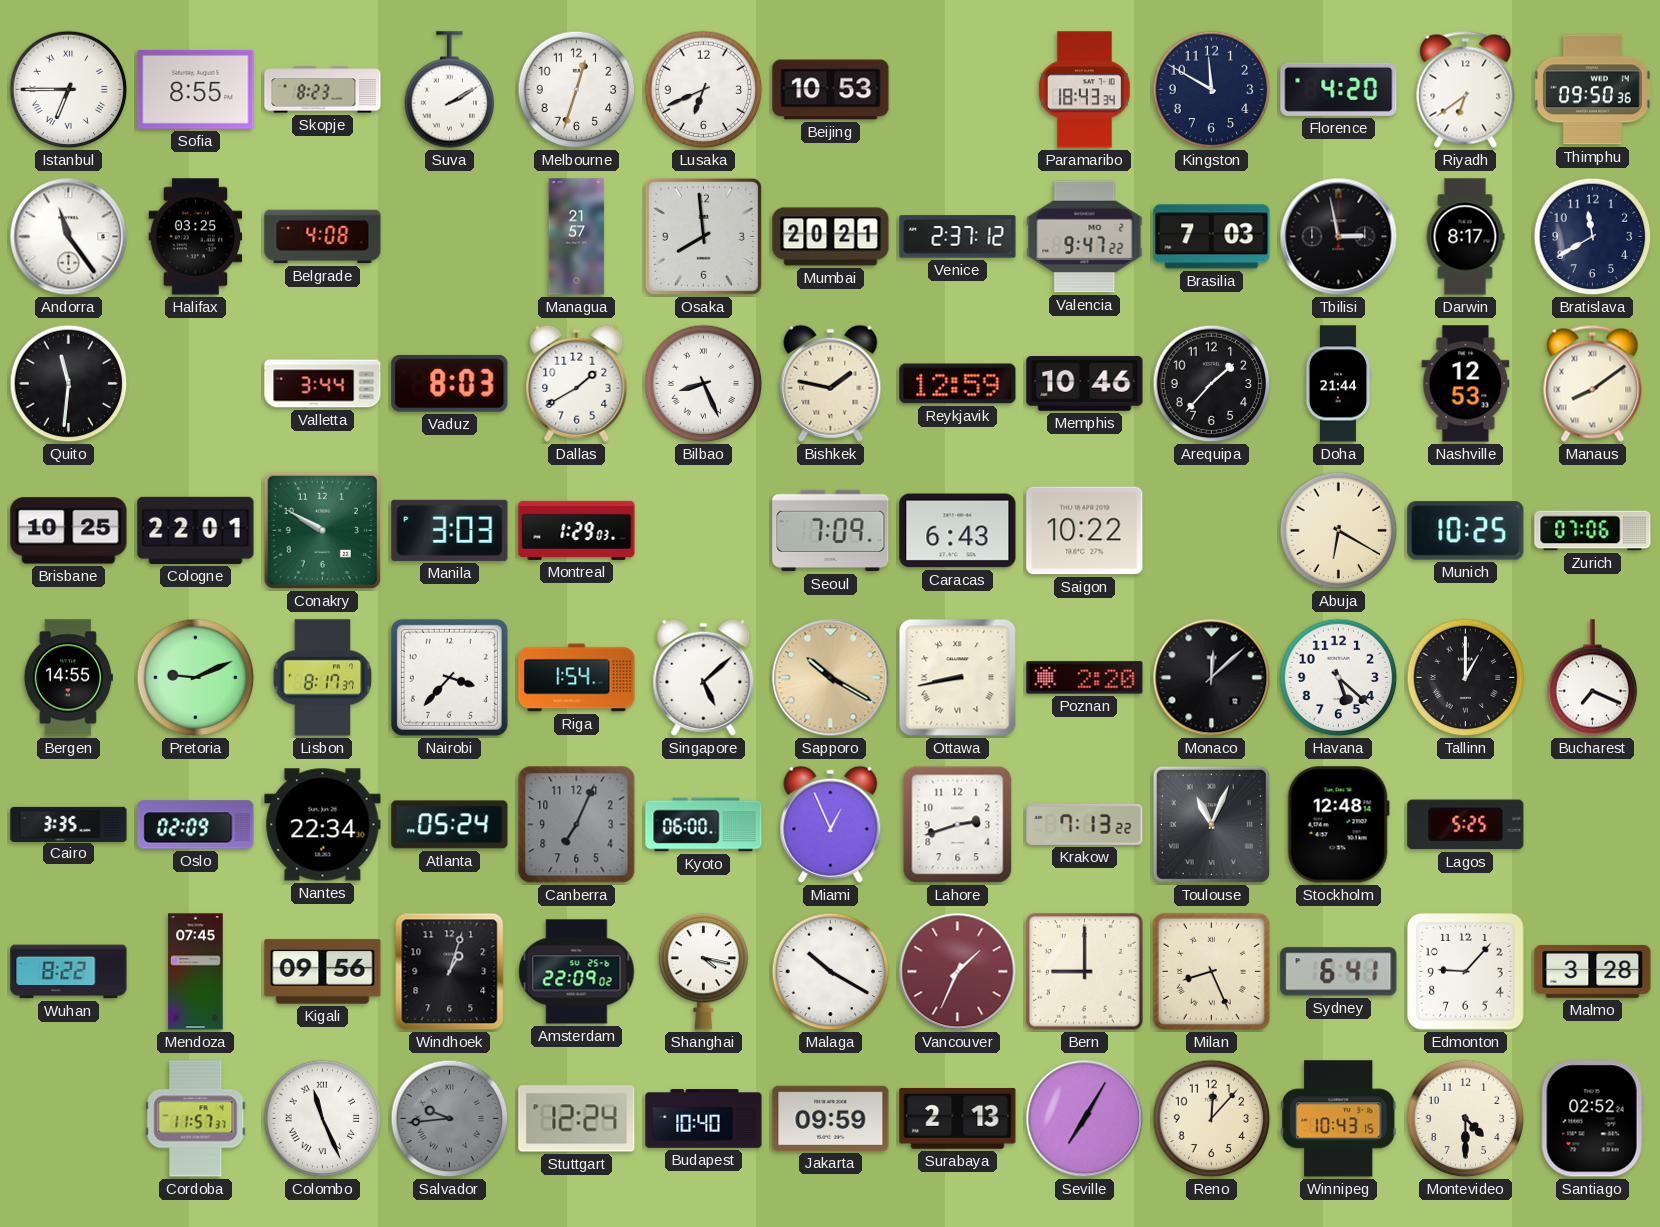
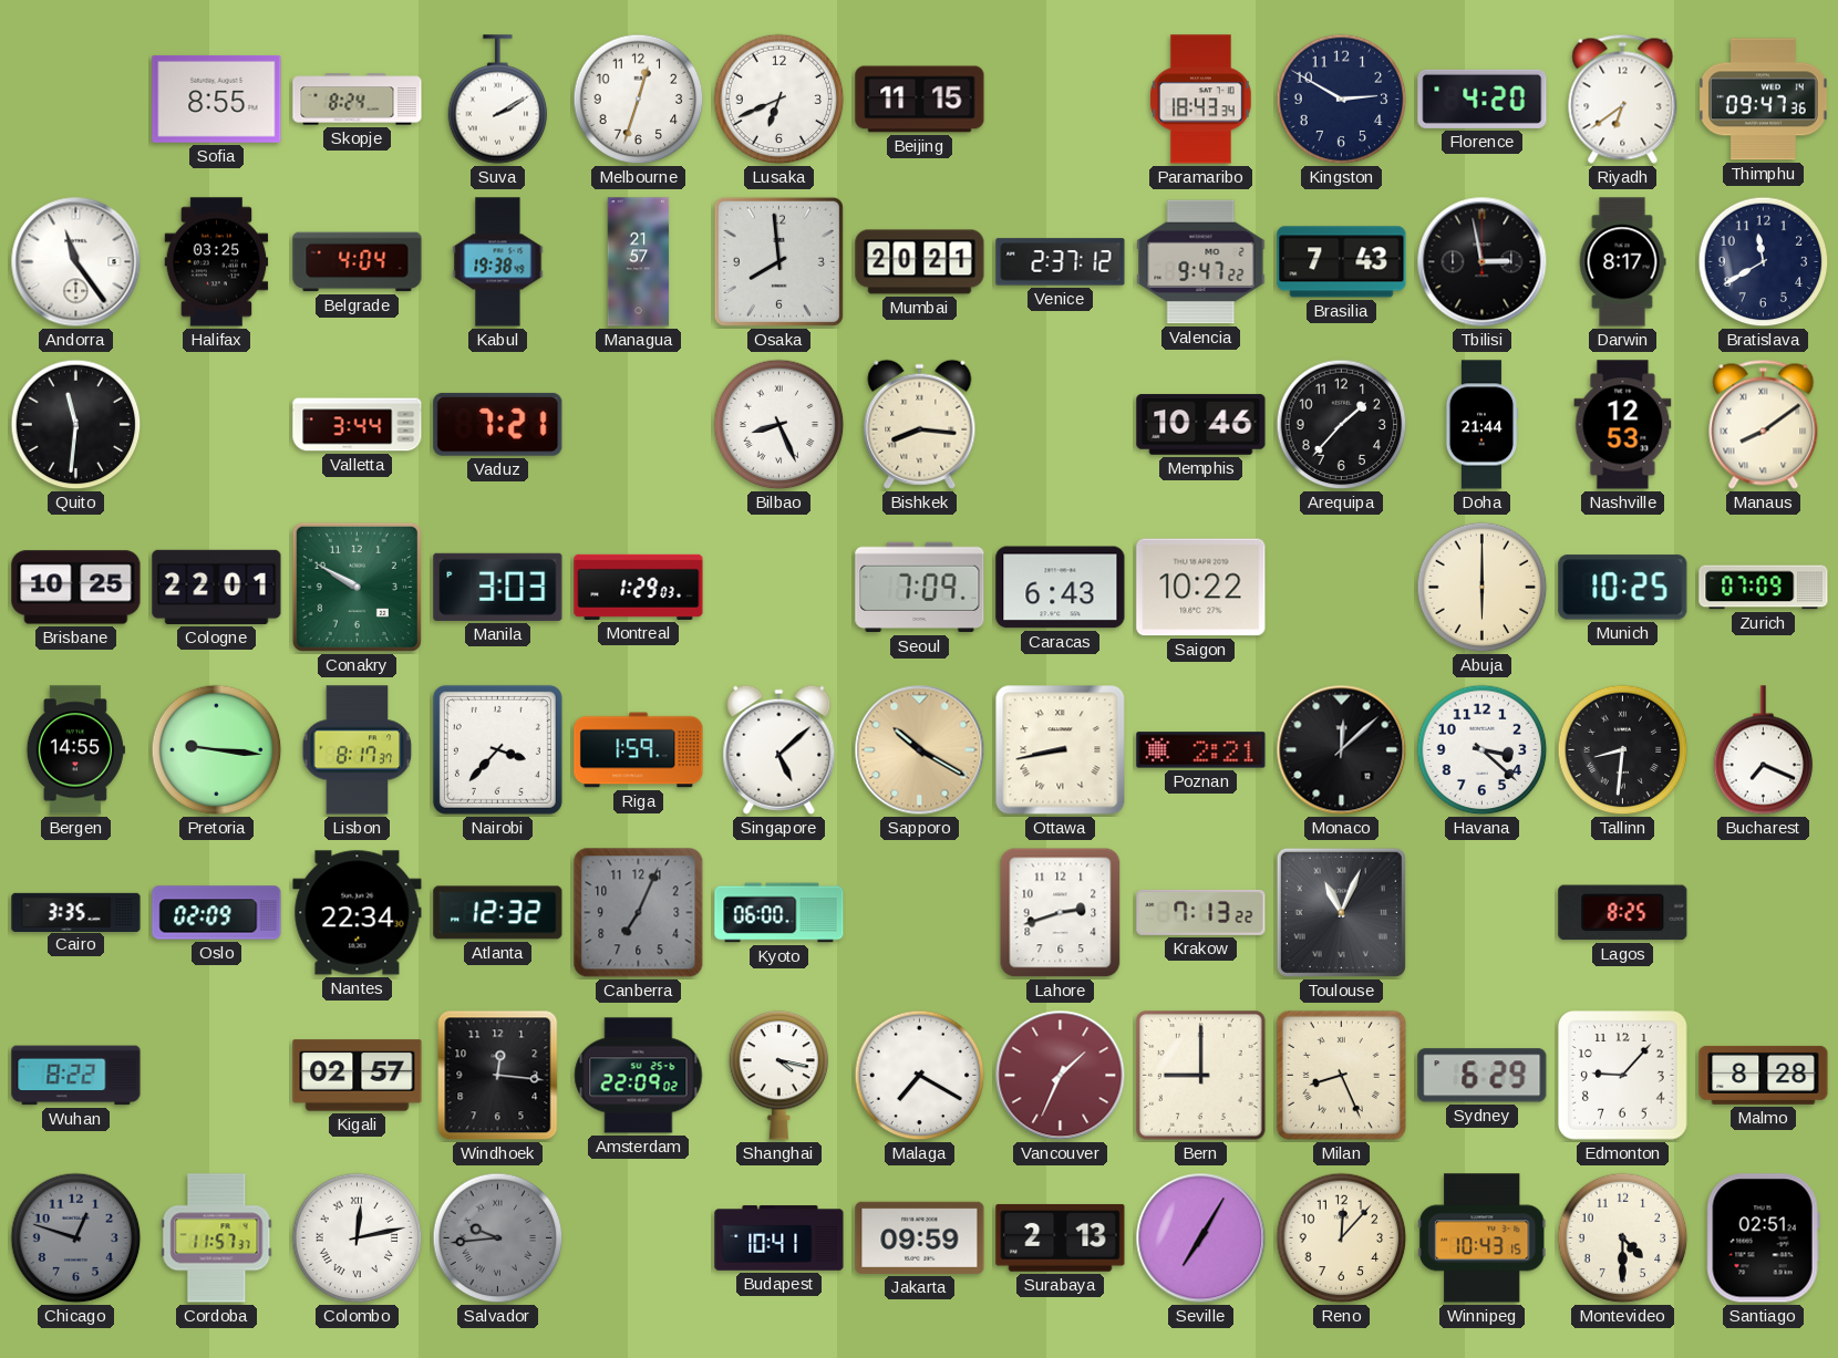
Istanbul: 6:45 -> none (69, 90)
Skopje: 8:23 -> 8:24 (358, 100)
Beijing: 10:53 -> 11:15 (920, 100)
Kingston: 11:50 -> 2:50 (1342, 100)
Thimphu: 09:50 -> 09:47 (1763, 100)
Belgrade: 4:08 -> 4:04 (358, 262)
Kabul: none -> 19:38 (498, 262)
Brasilia: 7:03 -> 7:43 (1342, 262)
Vaduz: 8:03 -> 7:21 (498, 424)
Dallas: 1:40 -> none (577, 383)
Bishkek: 1:47 -> 8:16 (920, 424)
Reykjavik: 12:59 -> none (958, 384)
Abuja: 6:20 -> 6:00 (1483, 588)
Zurich: 07:06 -> 07:09 (1764, 588)
Pretoria: 9:11 -> 9:16 (217, 750)
Riga: 1:54 -> 1:59 (639, 750)
Poznan: 2:20 -> 2:21 (1201, 750)
Havana: 5:22 -> 3:22 (1483, 750)
Tallinn: 1:00 -> 8:31 (1623, 750)
Atlanta: 05:24 -> 12:32 (498, 913)
Miami: 12:56 -> none (831, 824)
Stockholm: 12:48 -> none (1338, 825)
Lagos: 5:25 -> 8:25 (1623, 913)
Mendoza: 07:45 -> none (196, 972)
Kigali: 09:56 -> 02:57 (358, 1076)
Windhoek: 1:03 -> 12:16 (498, 1076)
Malaga: 10:20 -> 7:20 (920, 1076)
Sydney: 6:41 -> 6:29 (1483, 1076)
Malmo: 3:28 -> 8:28 (1764, 1075)
Chicago: none -> 12:48 (76, 1238)
Colombo: 11:26 -> 12:13 (358, 1238)
Stuttgart: 12:24 -> none (577, 1119)
Budapest: 10:40 -> 10:41 (779, 1238)
Santiago: 02:52 -> 02:51 (1763, 1238)
